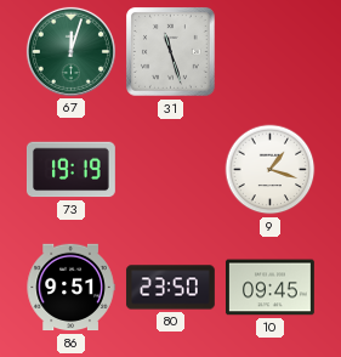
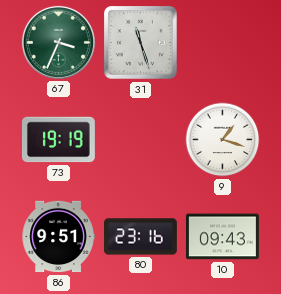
67: 12:03 -> 3:34 (58, 42)
80: 23:50 -> 23:16 (141, 237)
10: 09:45 -> 09:43 (222, 237)
